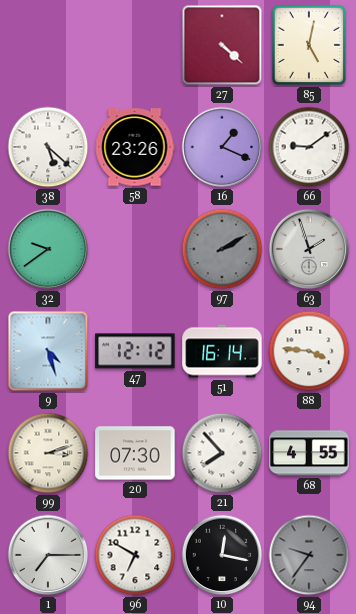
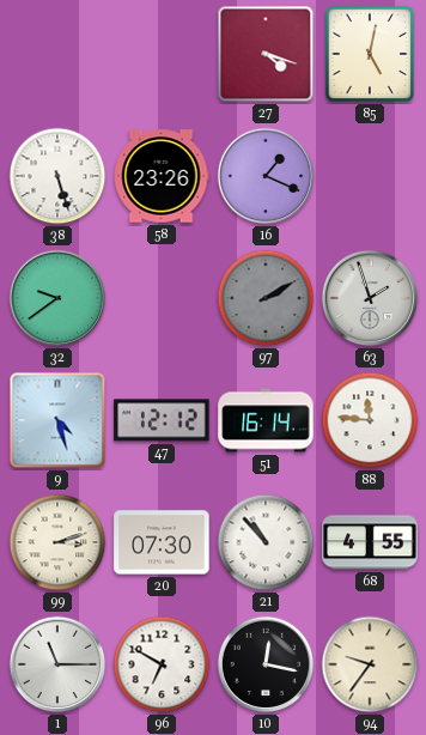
27: 4:22 -> 4:18 (266, 54)
38: 5:22 -> 5:27 (57, 176)
66: 9:09 -> none (309, 147)
88: 3:46 -> 11:46 (370, 420)
21: 7:53 -> 10:53 (266, 542)
1: 7:15 -> 11:15 (57, 664)
94 dial: grey -> cream (370, 664)
